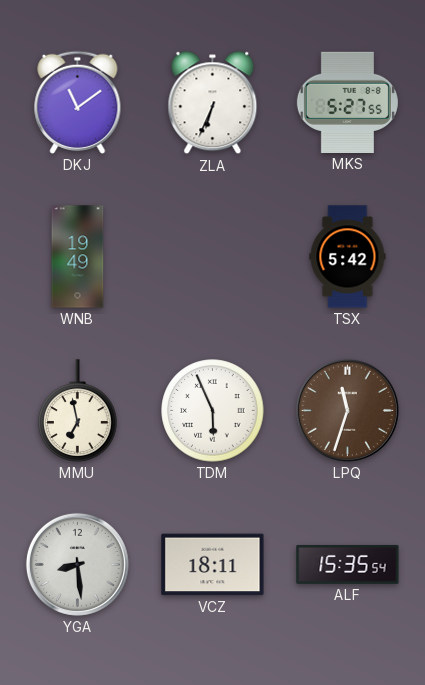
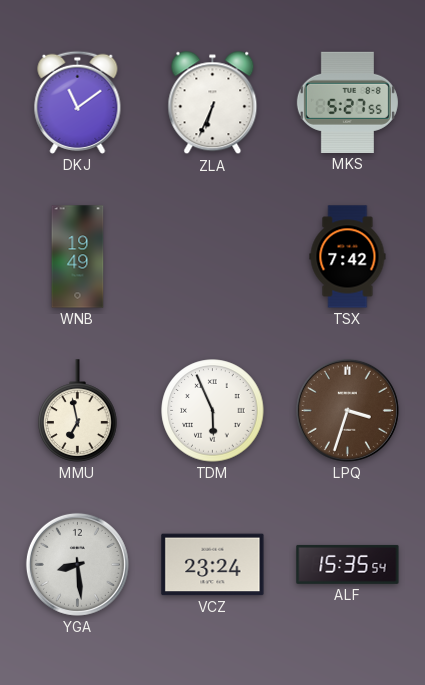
TSX: 5:42 -> 7:42 (348, 257)
LPQ: 11:33 -> 3:33 (347, 410)
VCZ: 18:11 -> 23:24 (213, 565)
